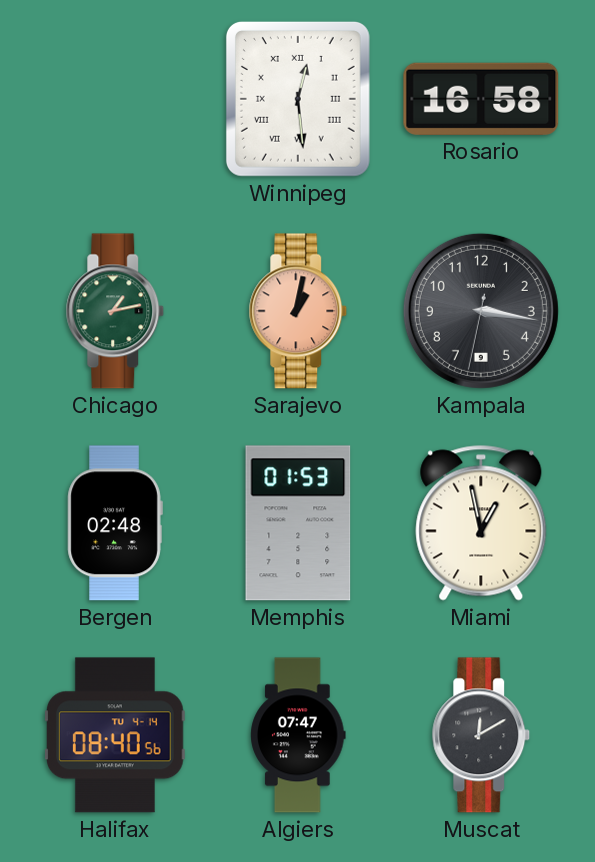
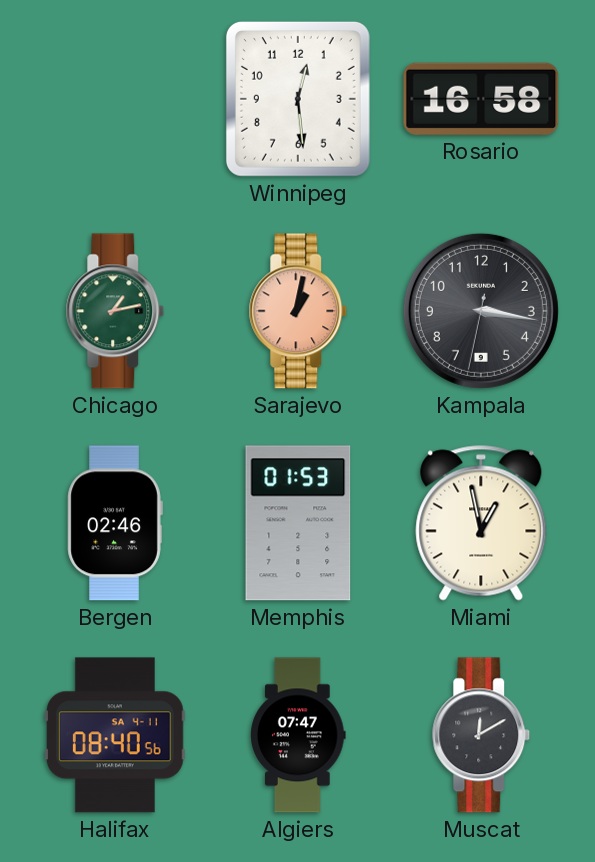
Winnipeg numerals: Roman -> Arabic (298, 99)
Bergen: 02:48 -> 02:46 (115, 523)
Halifax date: TU 4-14 -> SA 4-11 (115, 735)
